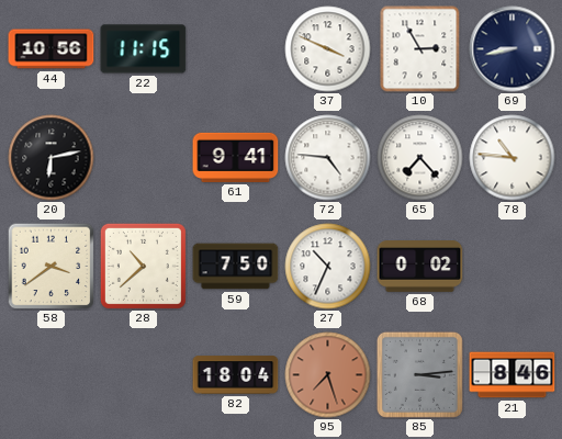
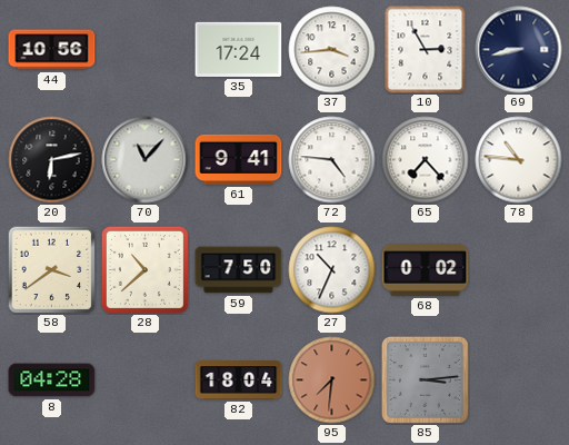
22: 11:15 -> none (144, 49)
35: none -> 17:24 (239, 49)
37: 3:49 -> 3:44 (332, 50)
70: none -> 11:07 (146, 160)
8: none -> 04:28 (52, 380)
95: 7:27 -> 7:31 (332, 380)
21: 8:46 -> none (513, 375)
